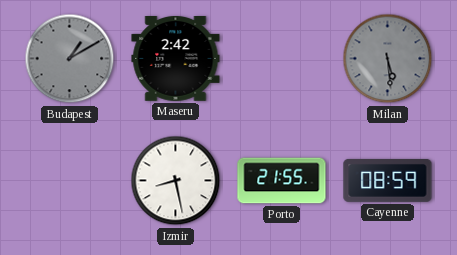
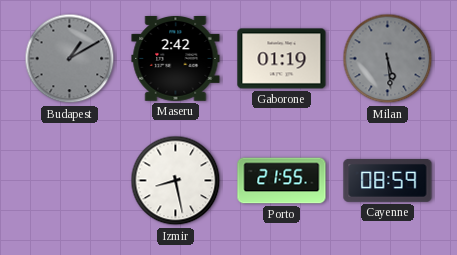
Gaborone: none -> 01:19 (282, 59)
